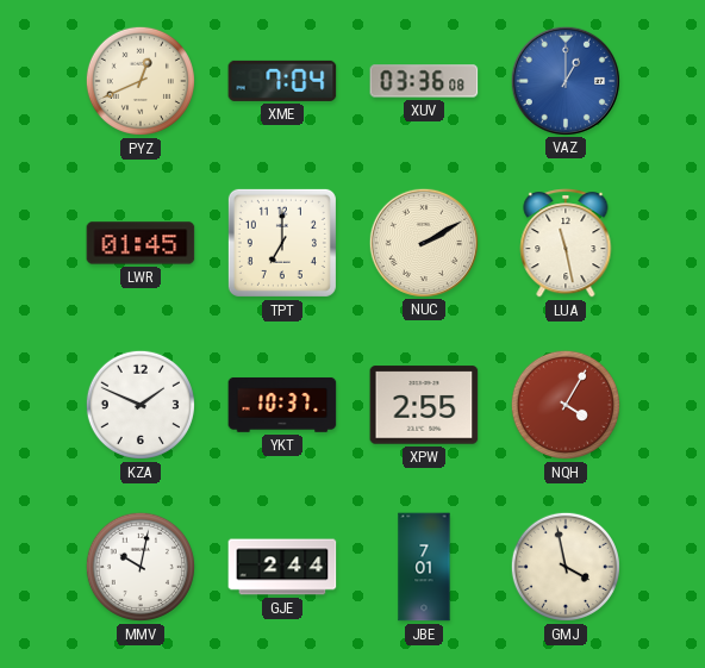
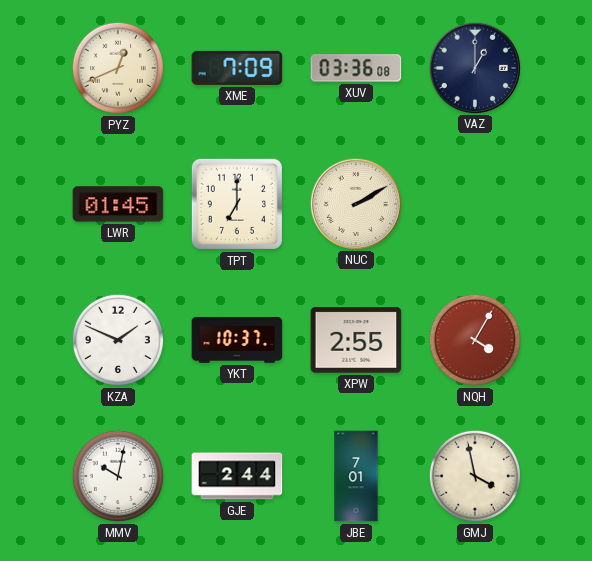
XME: 7:04 -> 7:09 (237, 68)
VAZ dial: blue -> navy (474, 67)
LUA: 11:28 -> none (566, 243)
